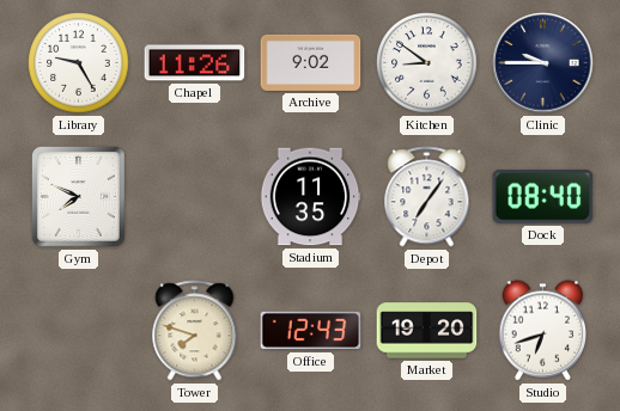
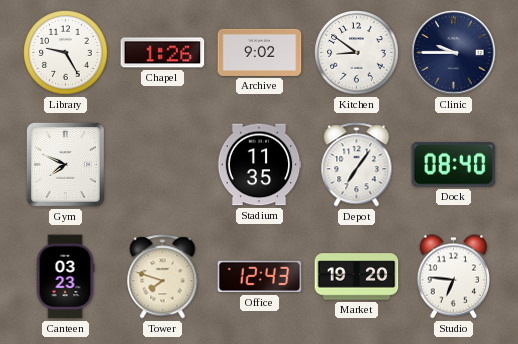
Chapel: 11:26 -> 1:26 (163, 53)
Canteen: none -> 03:23 (65, 277)
Studio: 6:42 -> 6:46 (453, 277)
